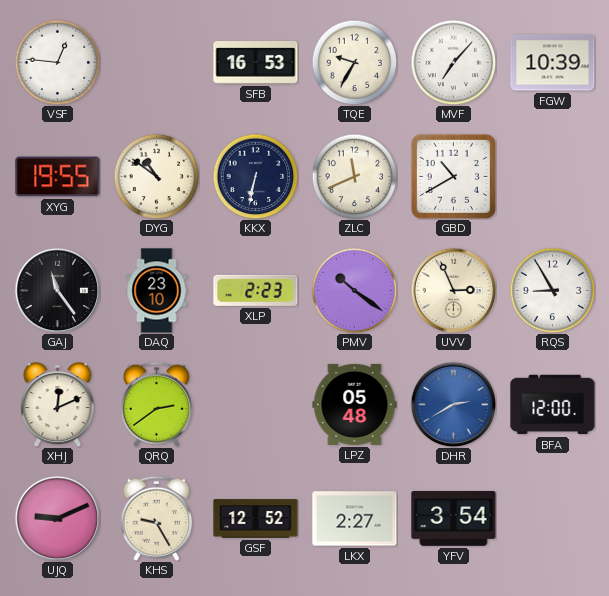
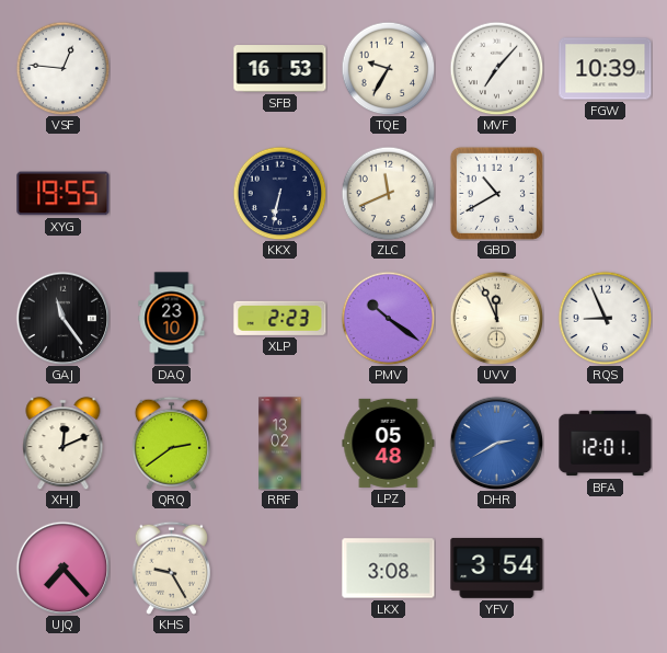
DYG: 10:51 -> none (156, 176)
UVV: 2:56 -> 11:56 (496, 318)
RQS: 8:55 -> 8:56 (605, 318)
RRF: none -> 13:02 (280, 444)
BFA: 12:00 -> 12:01 (606, 444)
UJQ: 9:11 -> 7:23 (62, 568)
GSF: 12:52 -> none (256, 519)
LKX: 2:27 -> 3:08 (389, 569)
